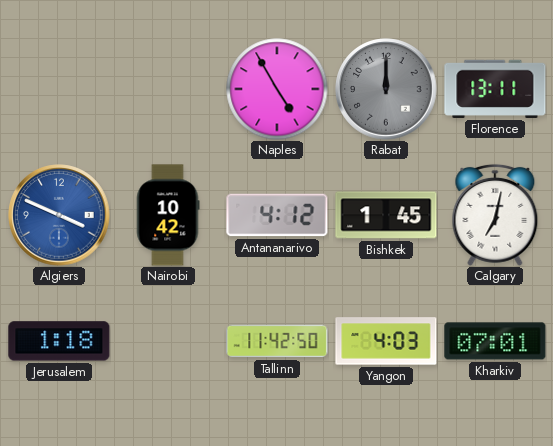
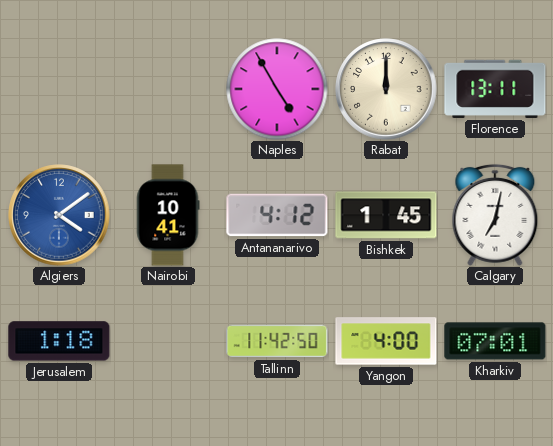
Rabat dial: grey -> cream (386, 89)
Algiers: 3:49 -> 4:09 (59, 215)
Nairobi: 10:42 -> 10:41 (168, 215)
Yangon: 4:03 -> 4:00 (386, 341)
